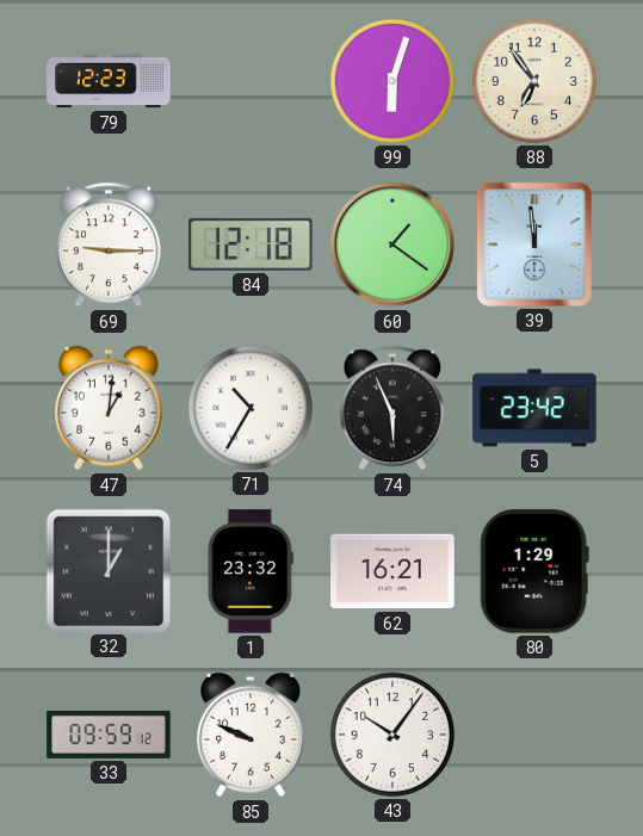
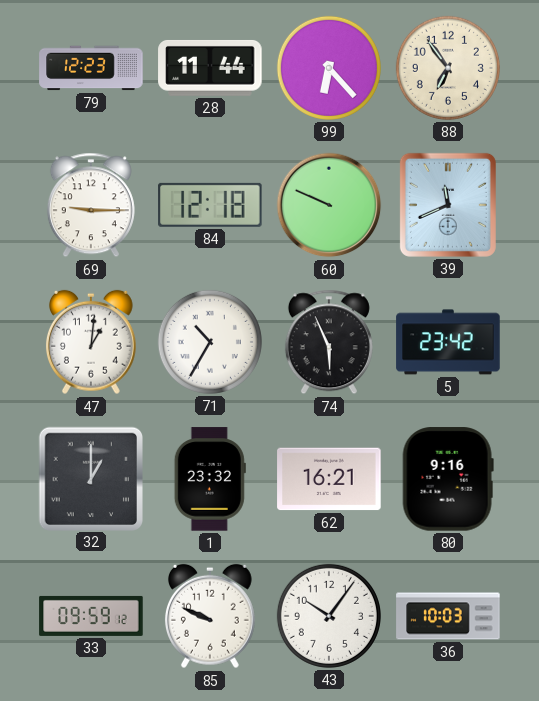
28: none -> 11:44 (210, 68)
99: 6:03 -> 6:23 (329, 68)
60: 1:21 -> 9:49 (329, 205)
39: 11:59 -> 11:41 (448, 205)
80: 1:29 -> 9:16 (448, 479)
36: none -> 10:03 (448, 616)
